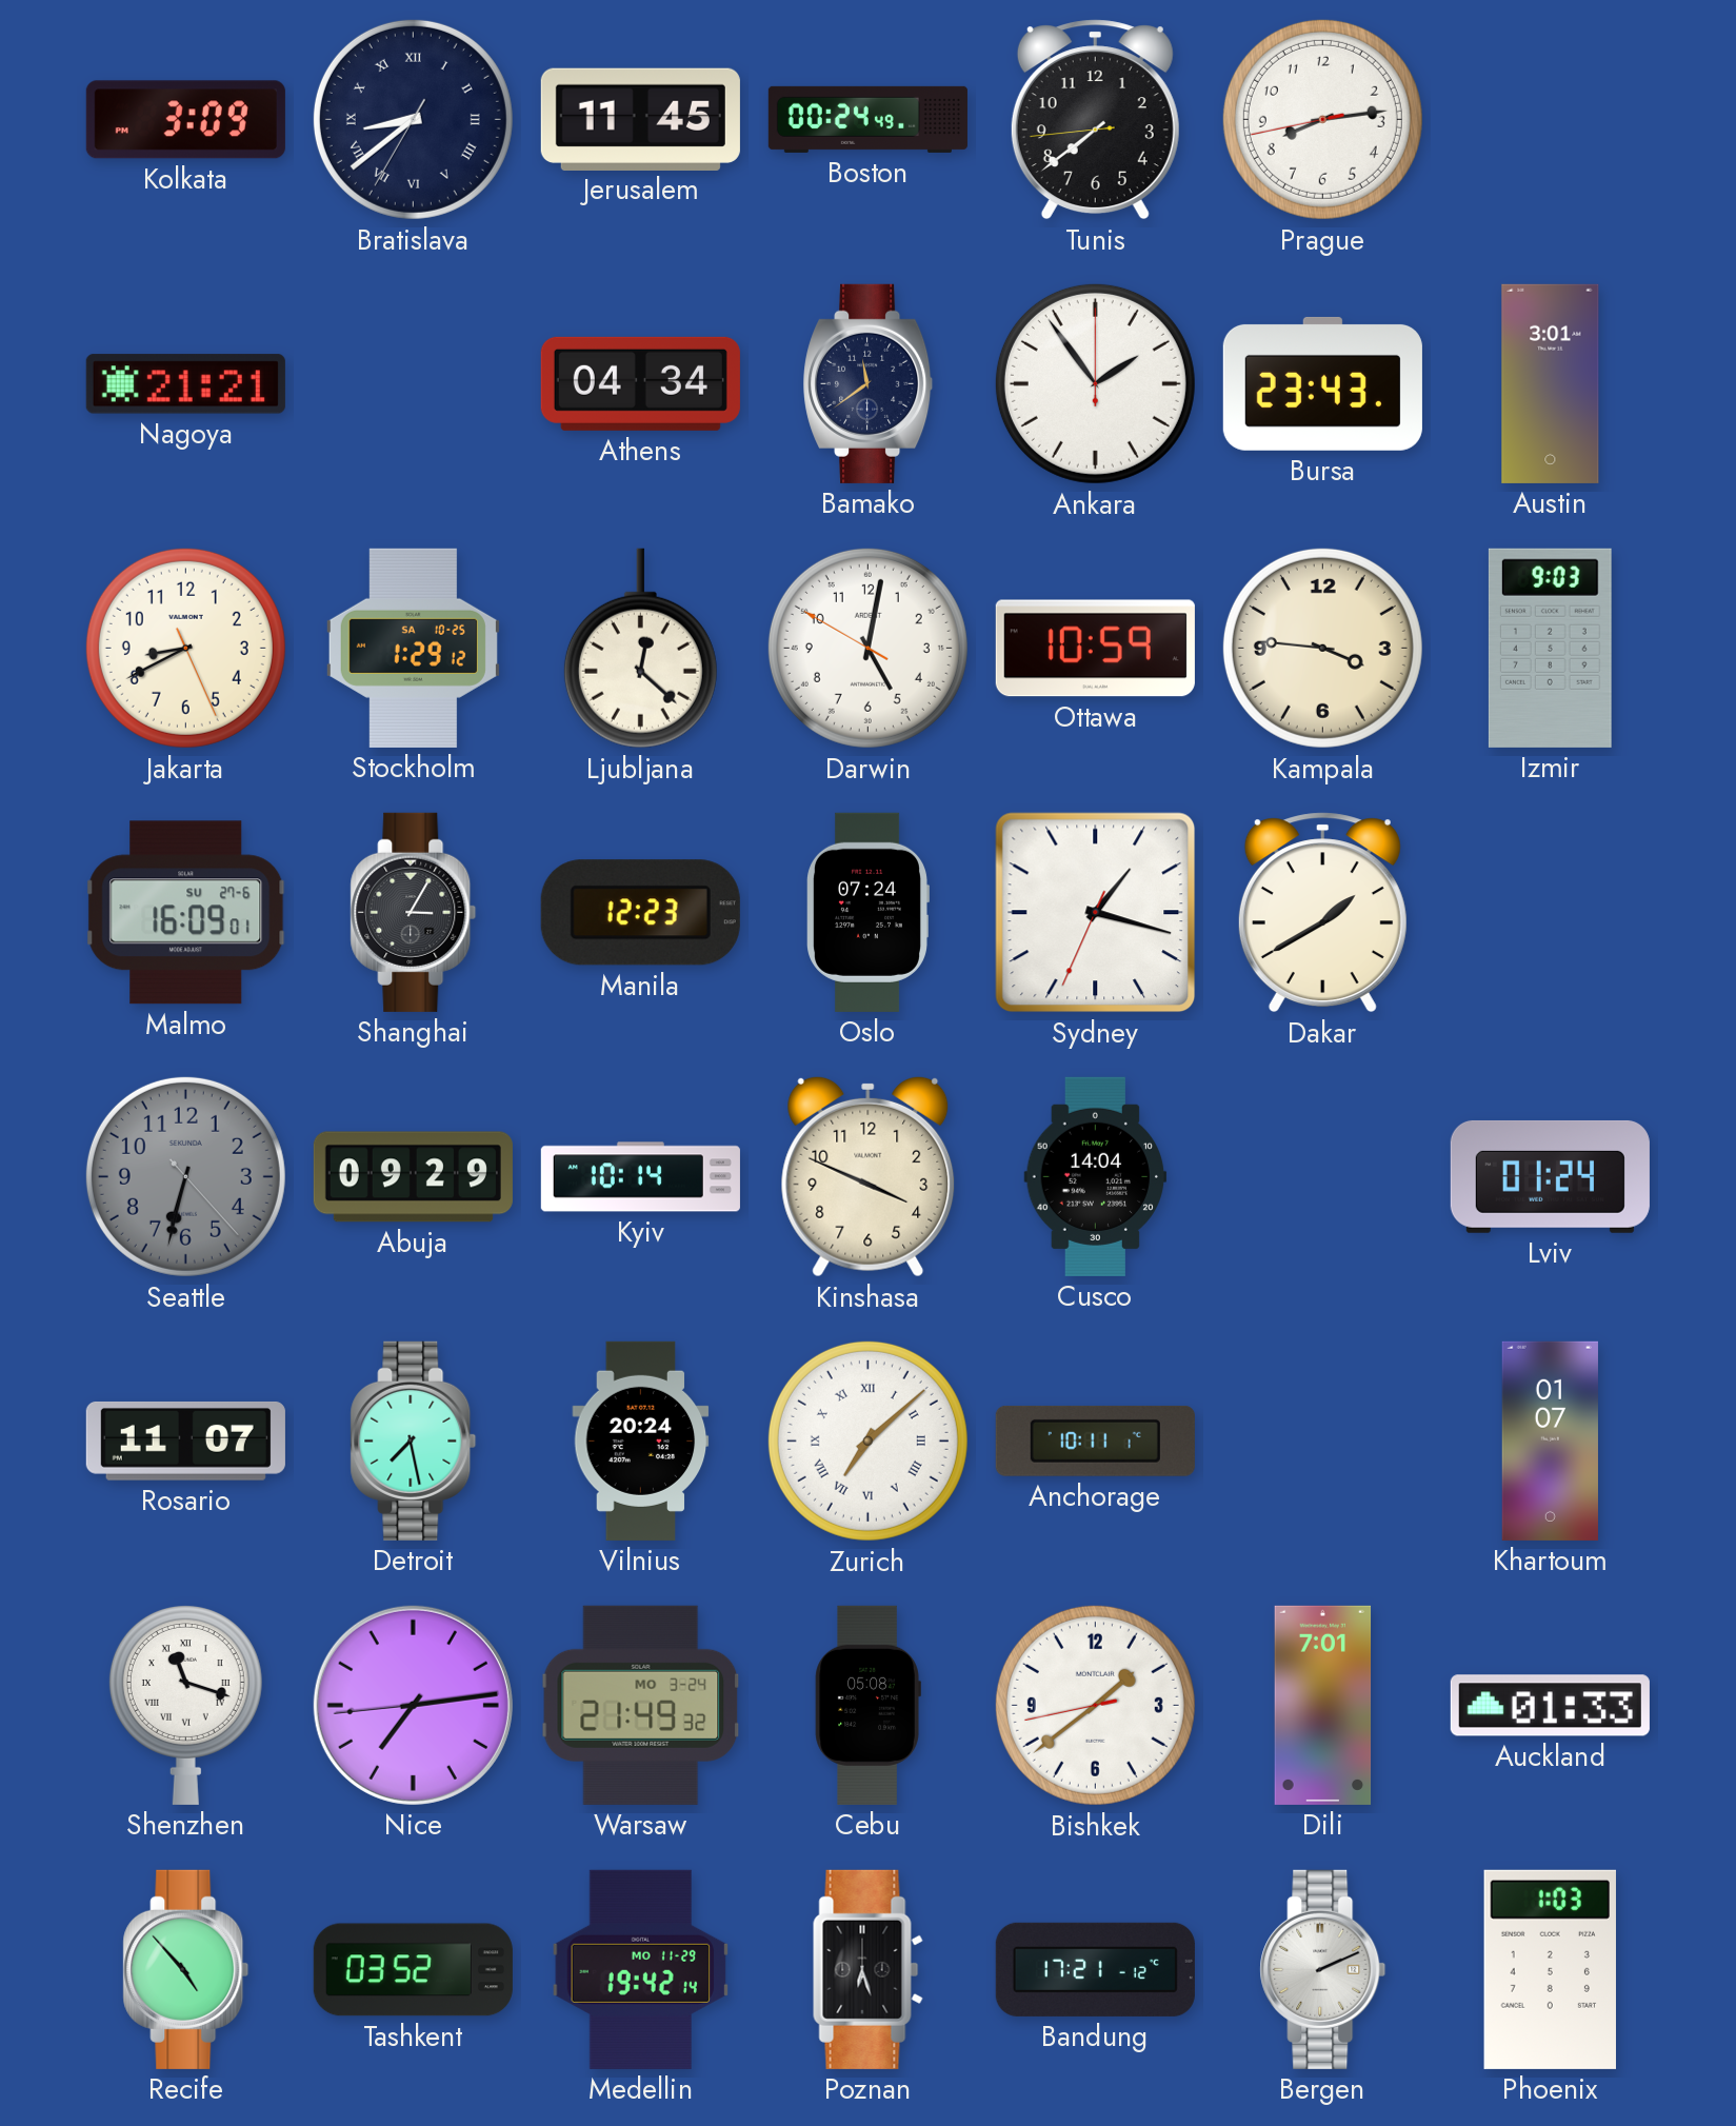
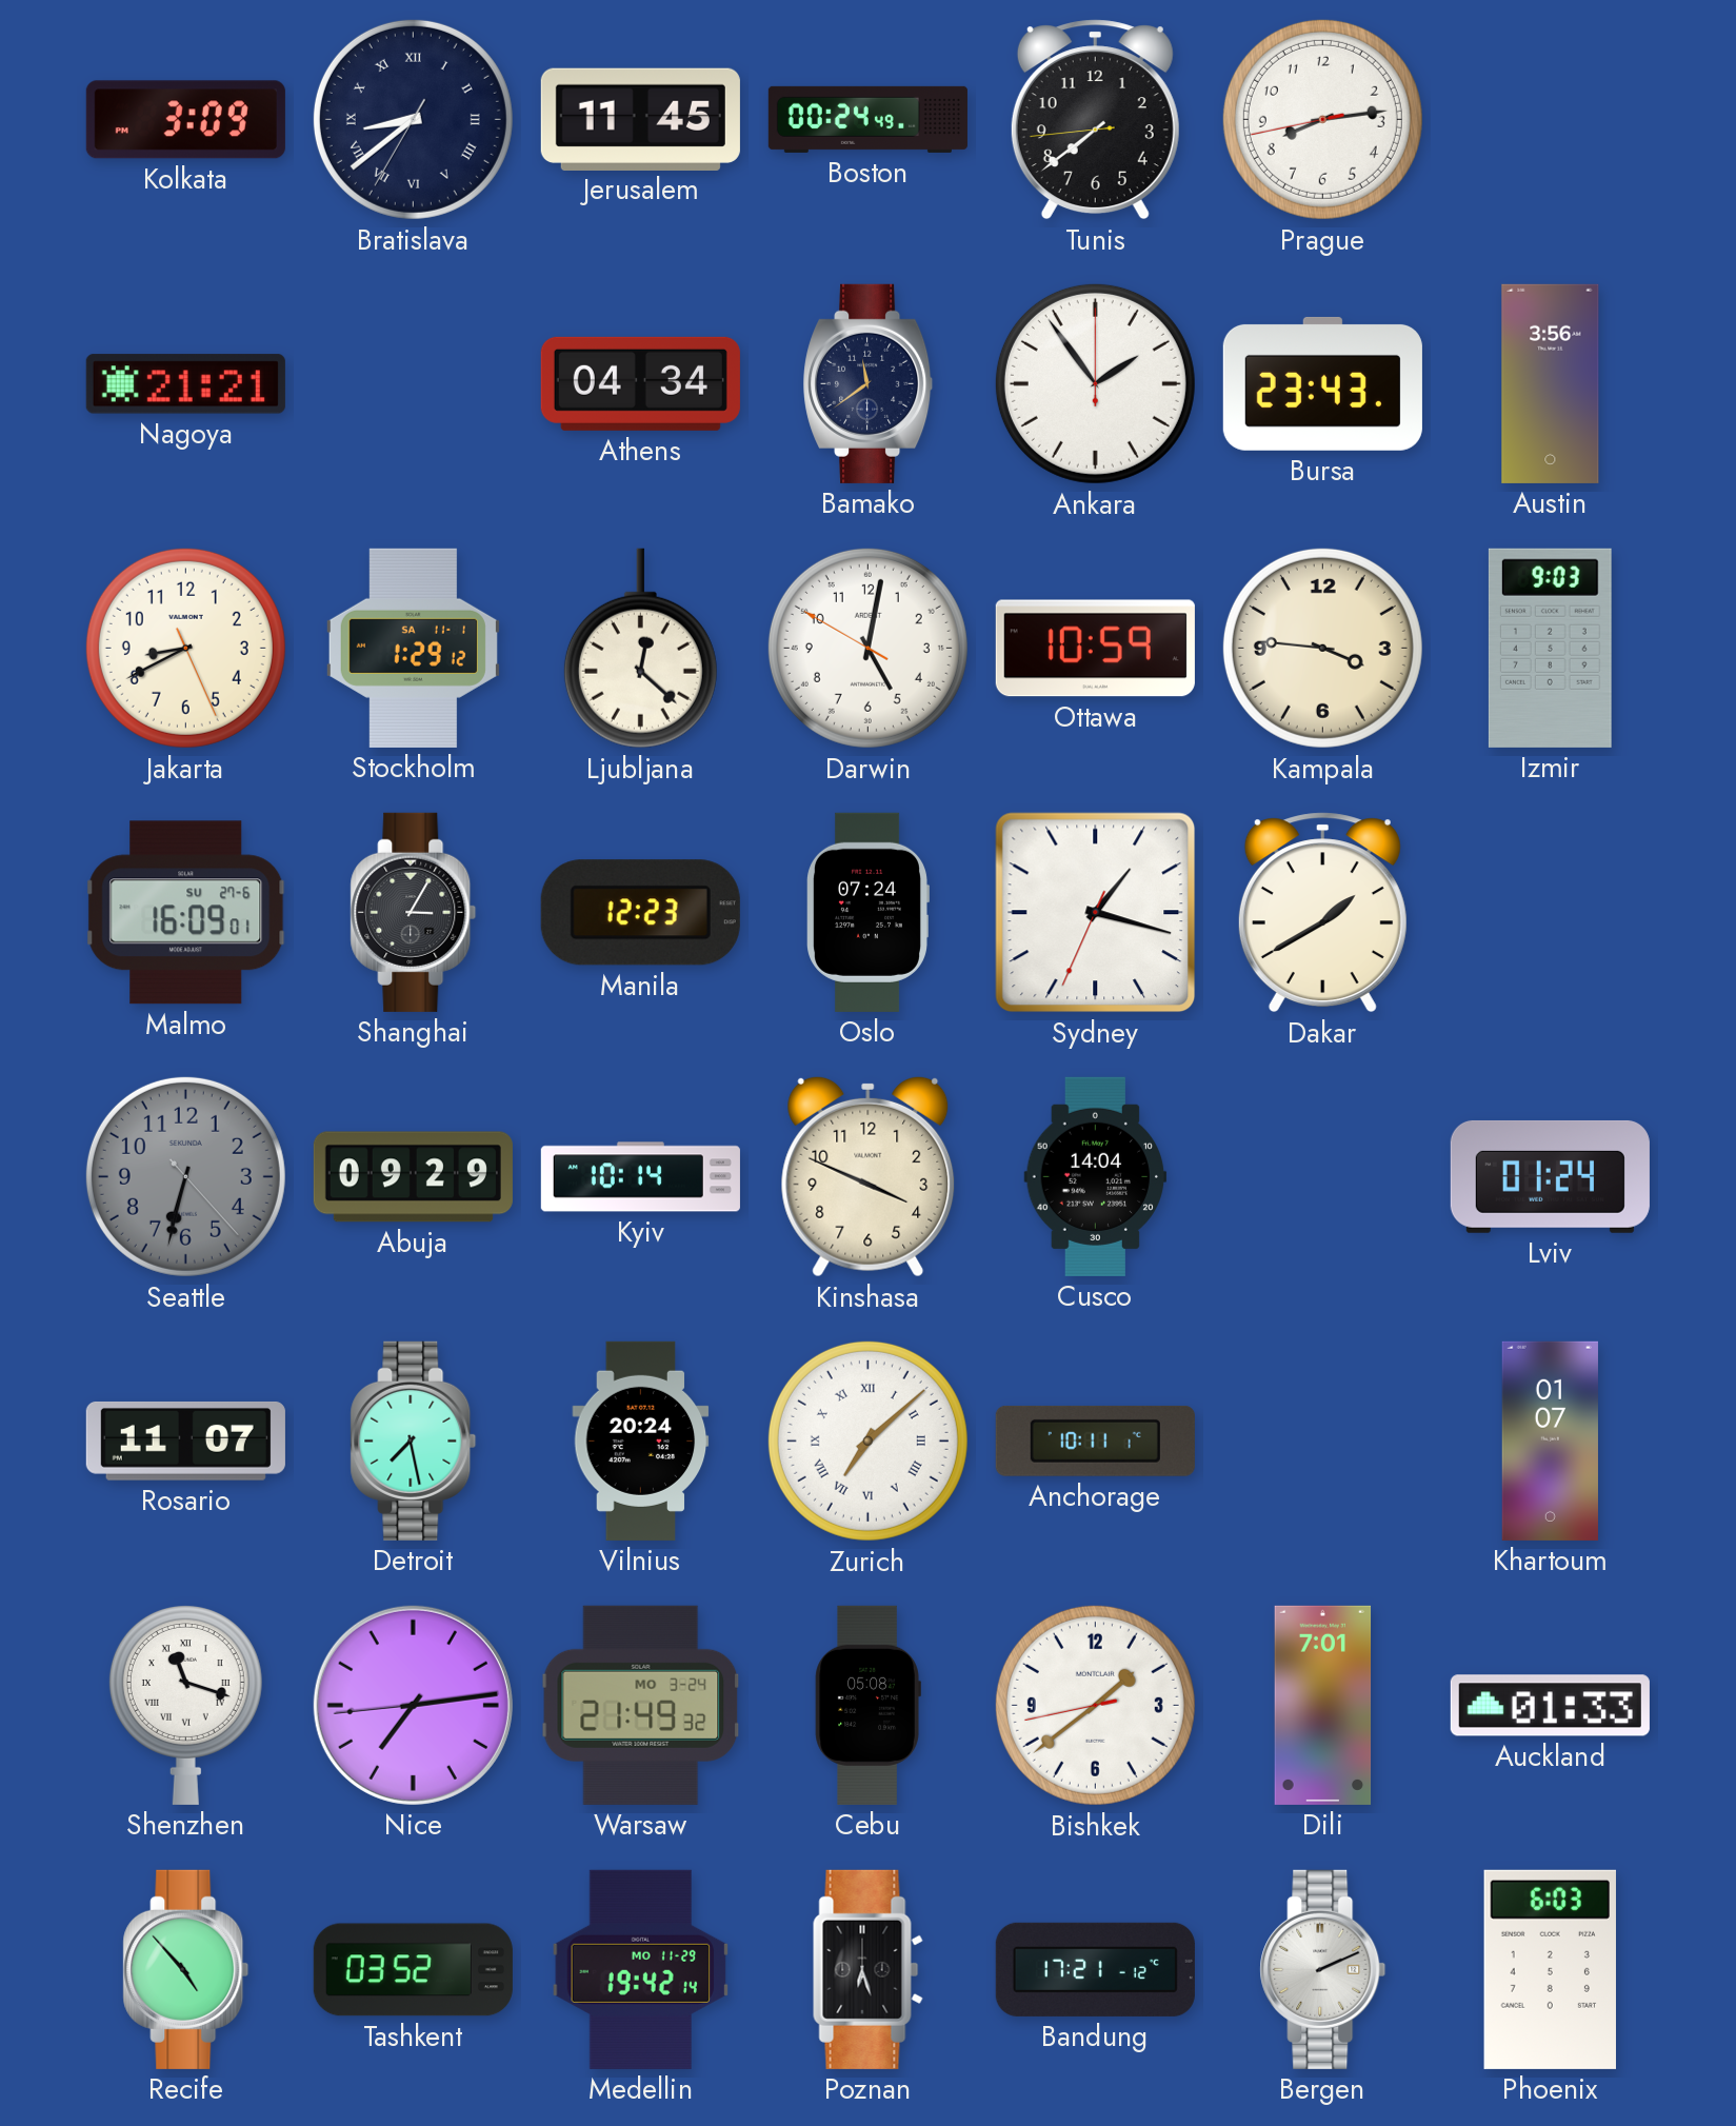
Austin: 3:01 -> 3:56 (1551, 383)
Stockholm date: SA 10-25 -> SA 11-1 (413, 648)
Phoenix: 1:03 -> 6:03 (1550, 1969)
